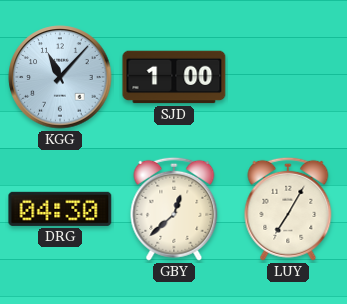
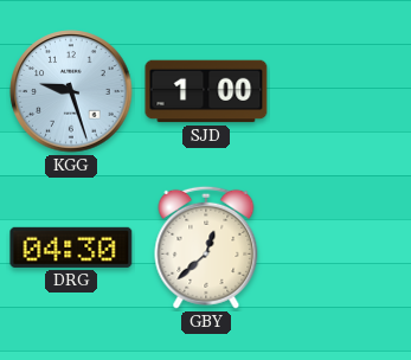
KGG: 11:07 -> 9:27 (71, 91)
LUY: 7:05 -> none (288, 209)
